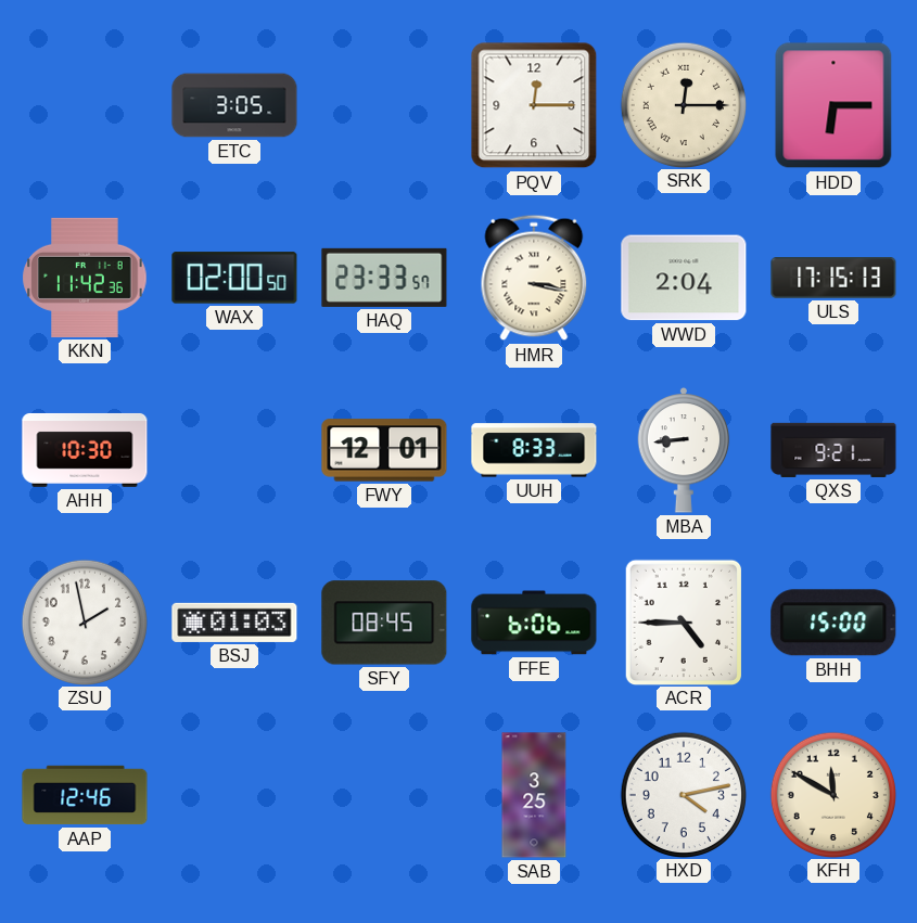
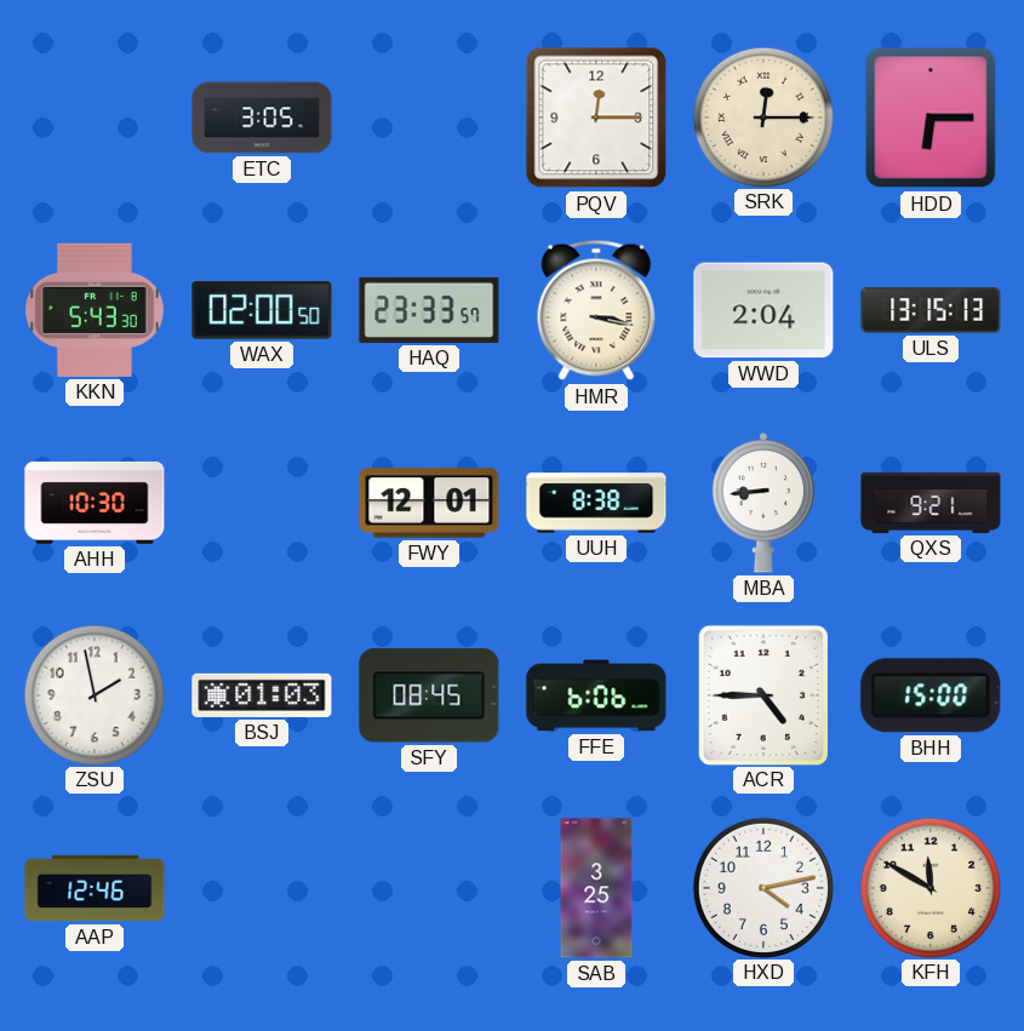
KKN: 11:42 -> 5:43 (95, 310)
ULS: 17:15 -> 13:15 (931, 311)
UUH: 8:33 -> 8:38 (596, 503)
